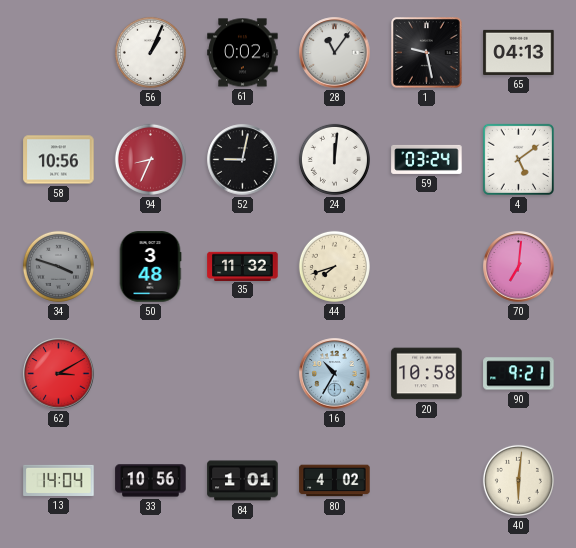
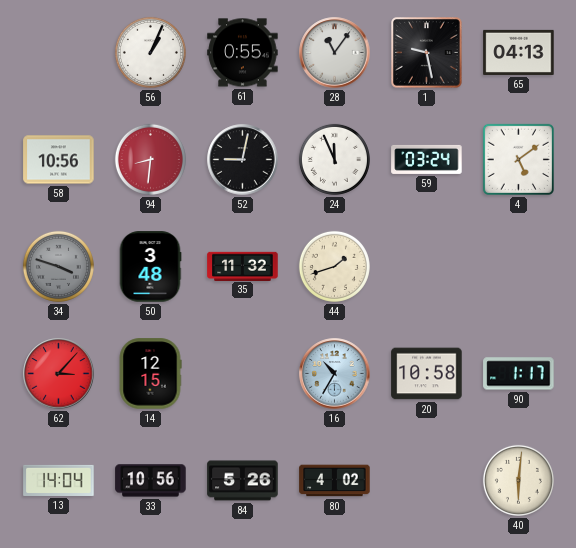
61: 0:02 -> 0:55 (243, 53)
94: 8:34 -> 8:31 (150, 159)
24: 12:01 -> 11:56 (334, 159)
44: 7:42 -> 1:42 (334, 266)
70: 7:01 -> none (519, 267)
62: 3:10 -> 3:07 (59, 374)
14: none -> 12:15 (150, 374)
90: 9:21 -> 1:17 (519, 374)
84: 1:01 -> 5:26 (243, 481)
